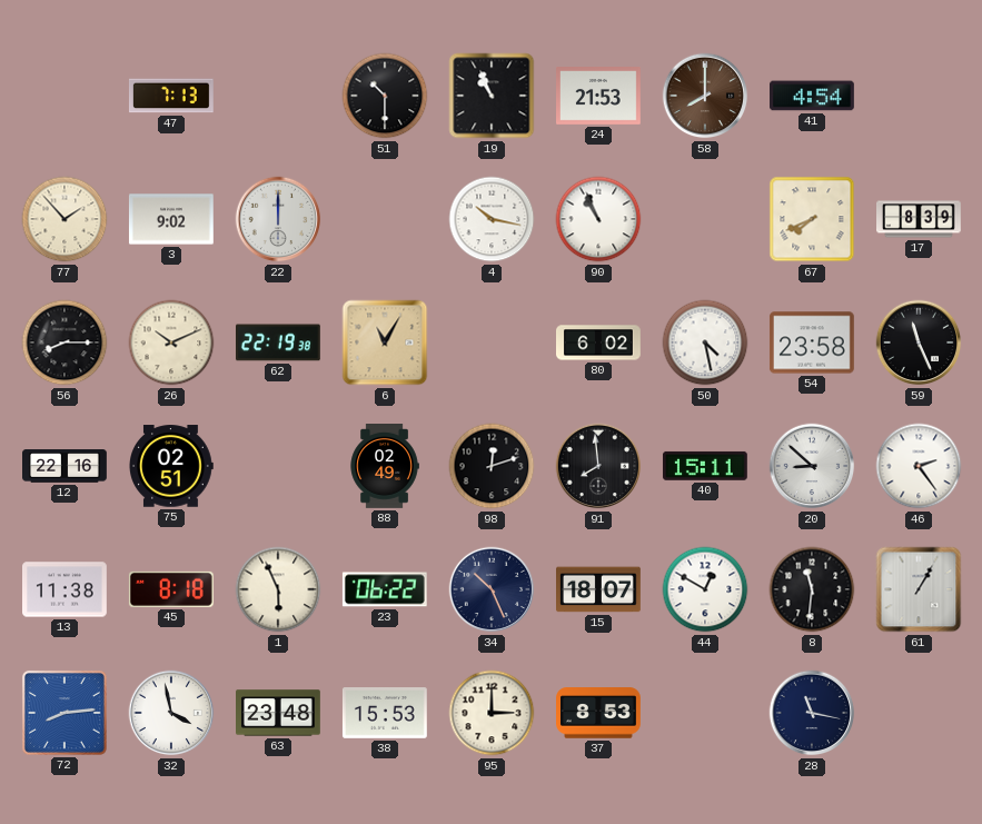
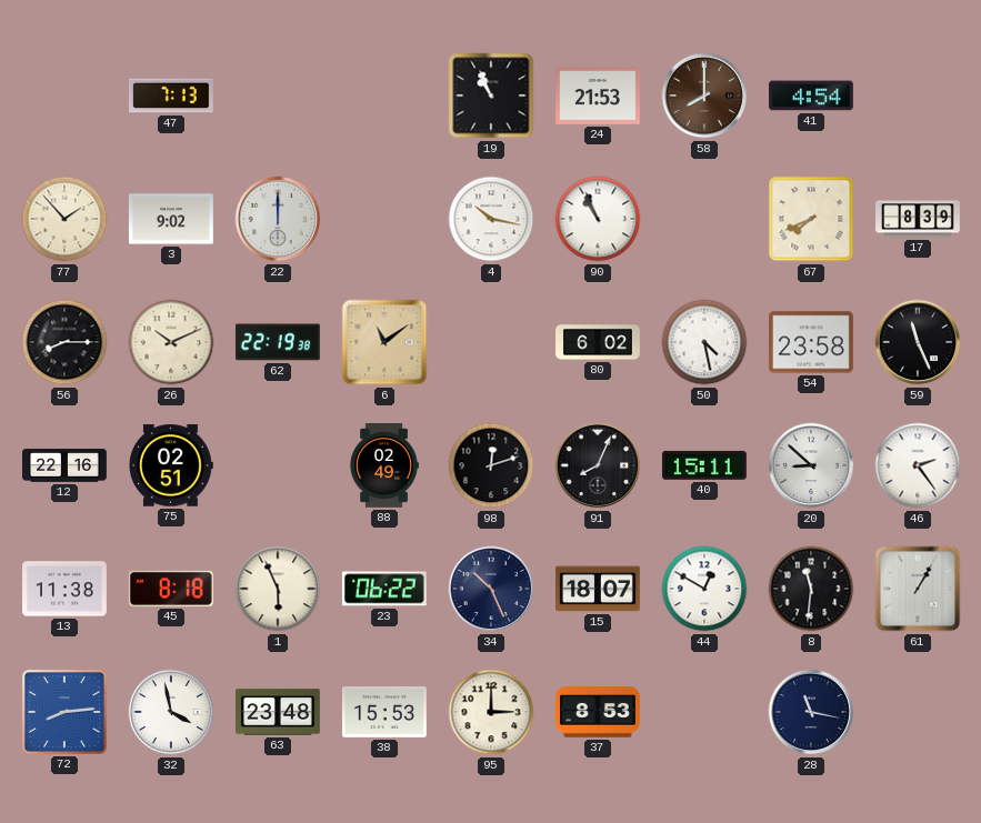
51: 10:30 -> none (385, 96)
6: 11:05 -> 11:09 (384, 342)
91: 7:59 -> 8:04 (598, 465)
